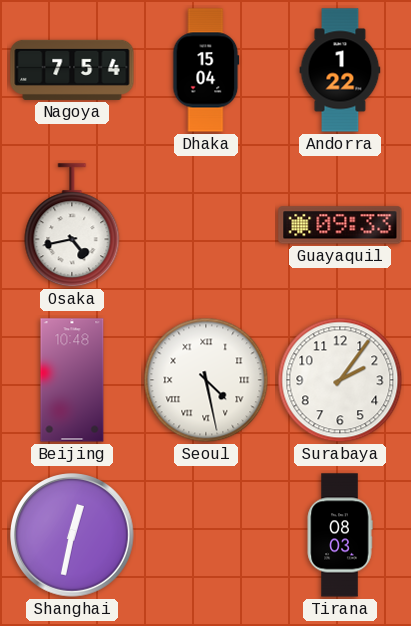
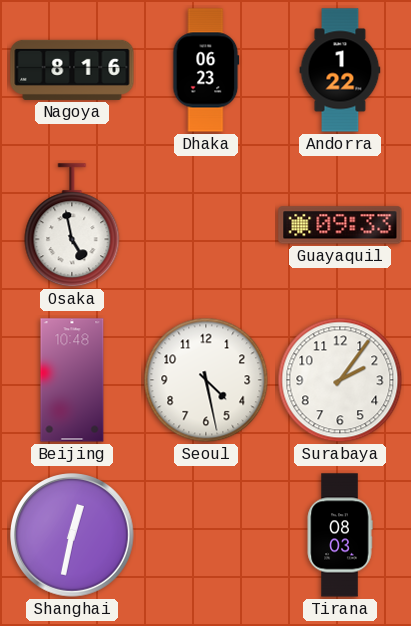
Nagoya: 7:54 -> 8:16 (72, 70)
Dhaka: 15:04 -> 06:23 (206, 70)
Osaka: 4:43 -> 4:58 (72, 226)
Seoul numerals: Roman -> Arabic (206, 380)
